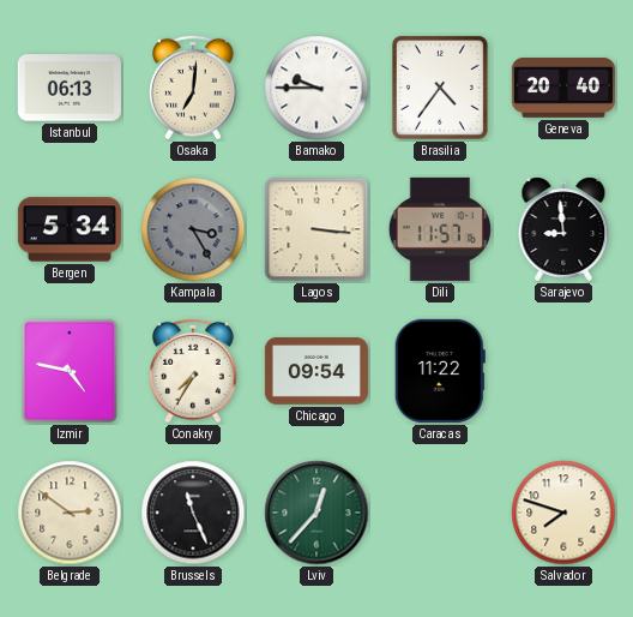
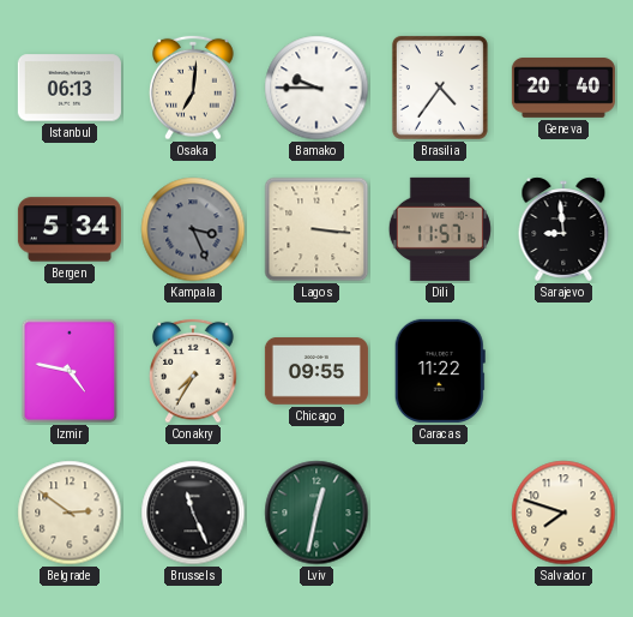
Kampala: 3:25 -> 3:26 (193, 229)
Chicago: 09:54 -> 09:55 (316, 372)
Lviv: 12:37 -> 12:32 (316, 513)
